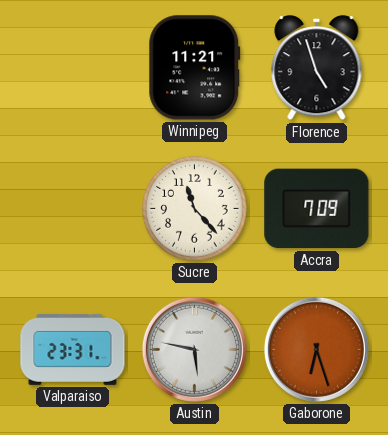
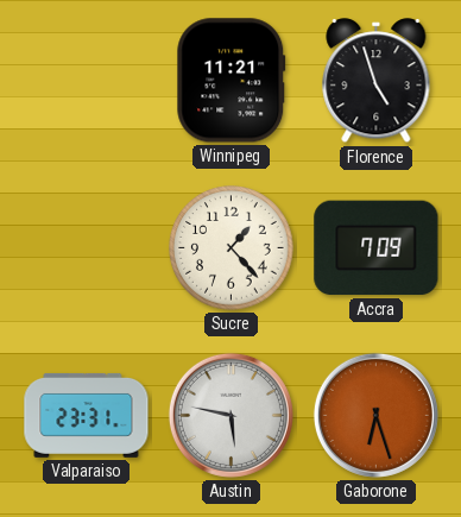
Sucre: 11:23 -> 1:23 (232, 248)
